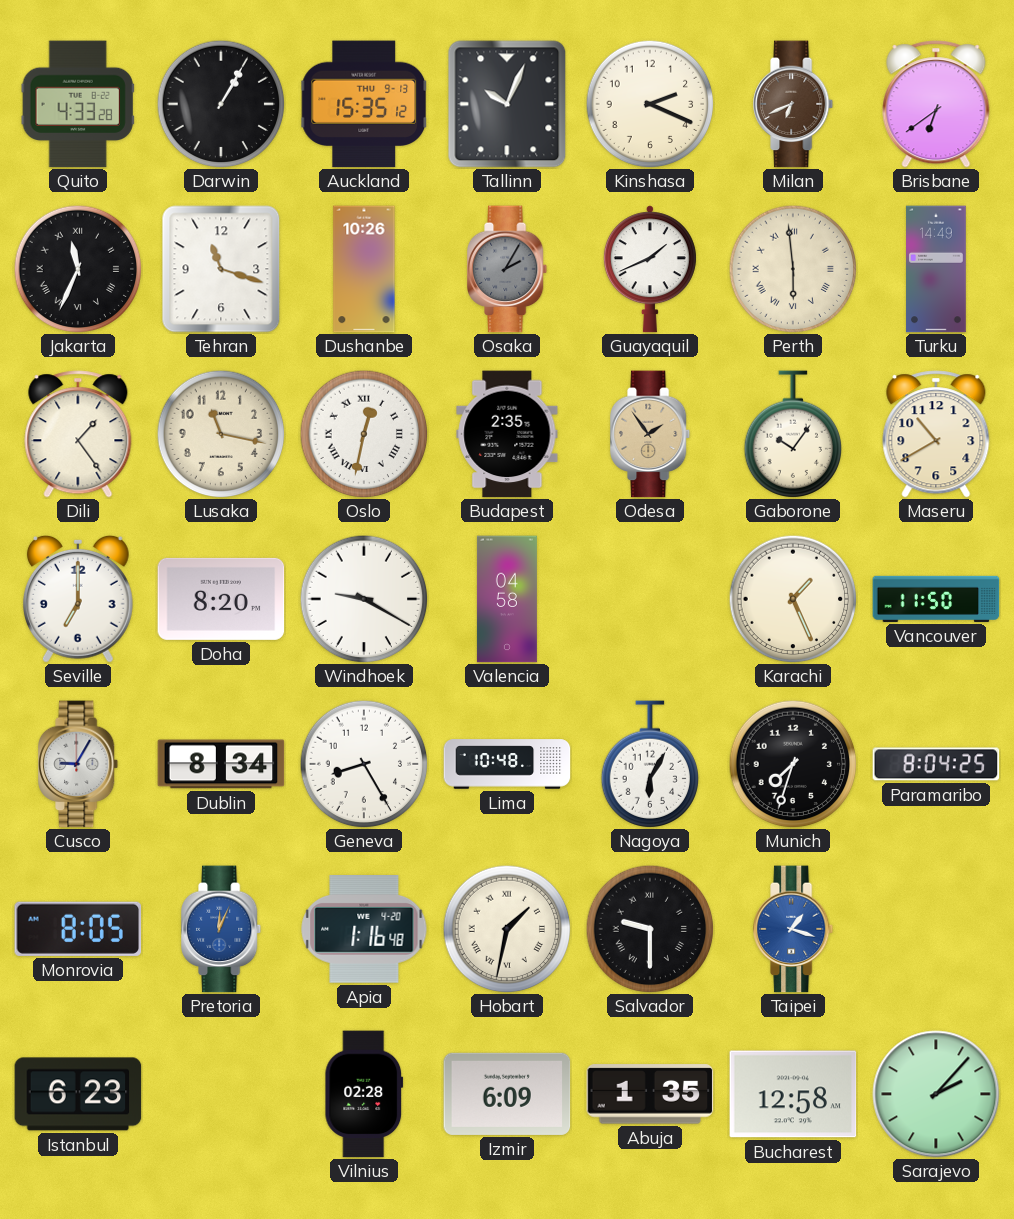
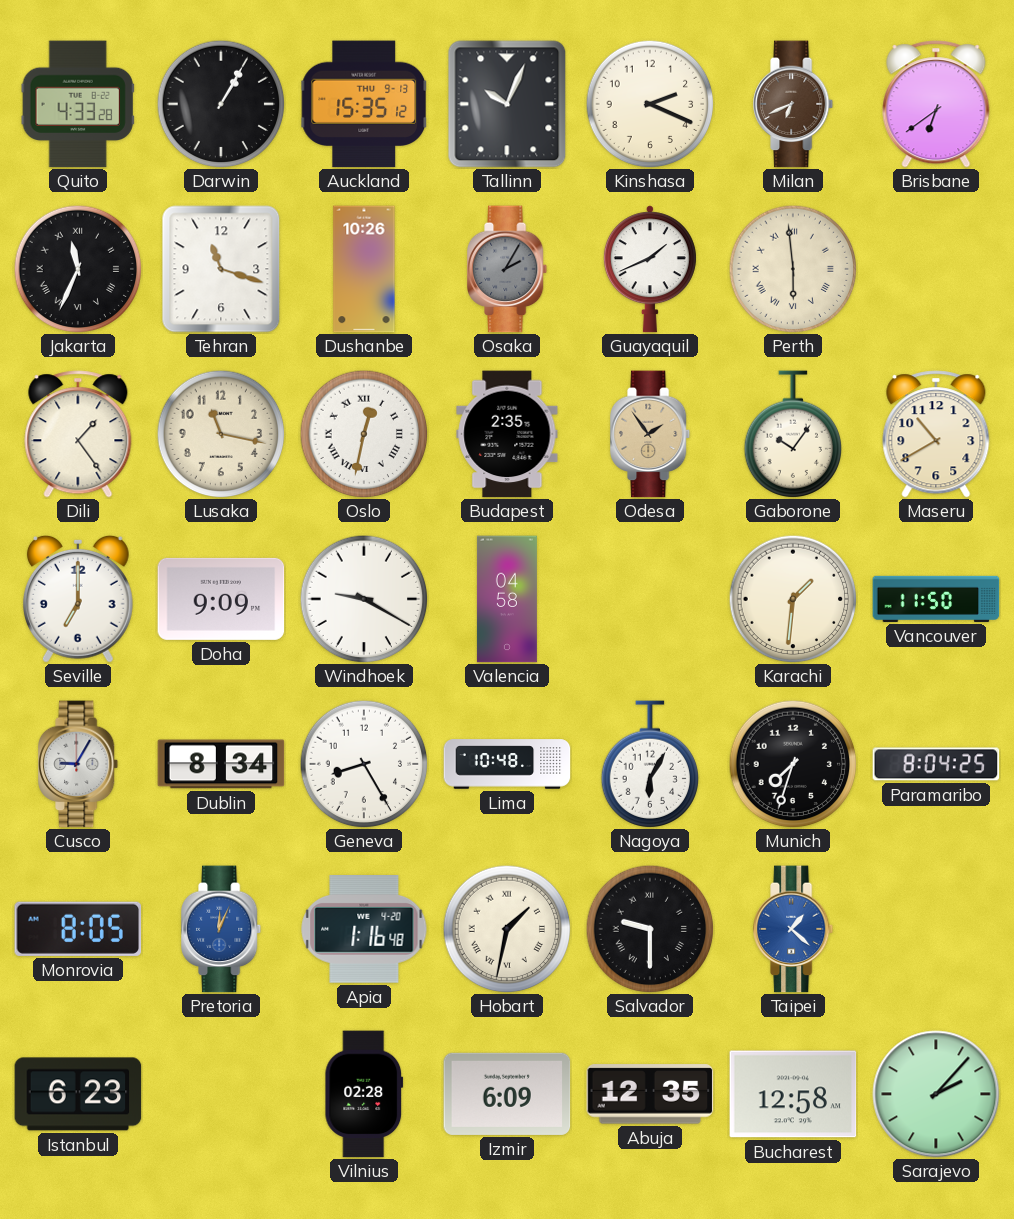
Turku: 14:49 -> none (936, 269)
Doha: 8:20 -> 9:09 (221, 599)
Karachi: 1:26 -> 1:31 (793, 599)
Taipei: 1:18 -> 1:22 (794, 929)
Abuja: 1:35 -> 12:35 (650, 1094)
